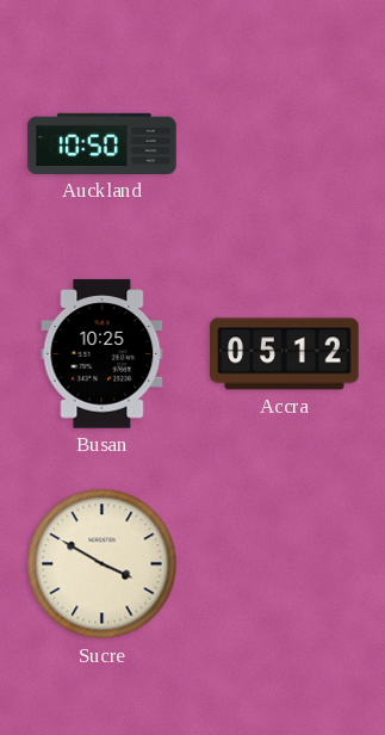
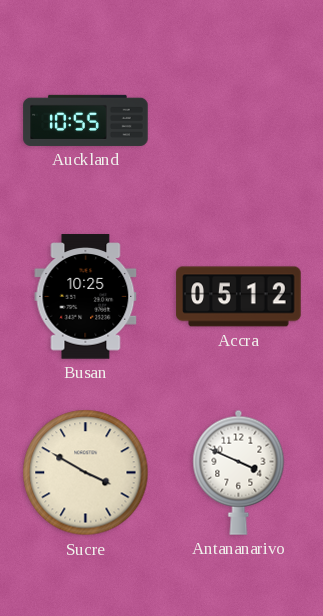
Auckland: 10:50 -> 10:55 (86, 120)
Antananarivo: none -> 3:49 (239, 472)
